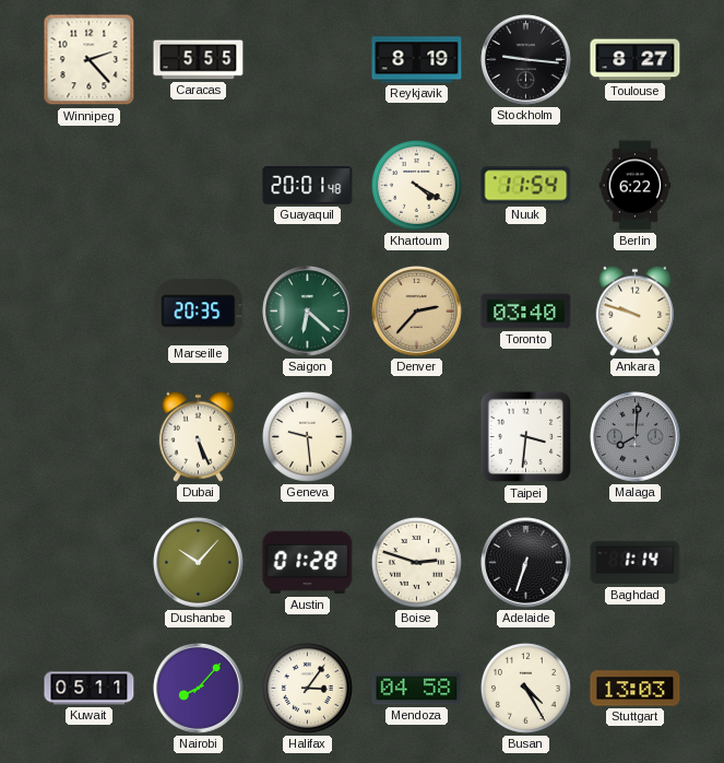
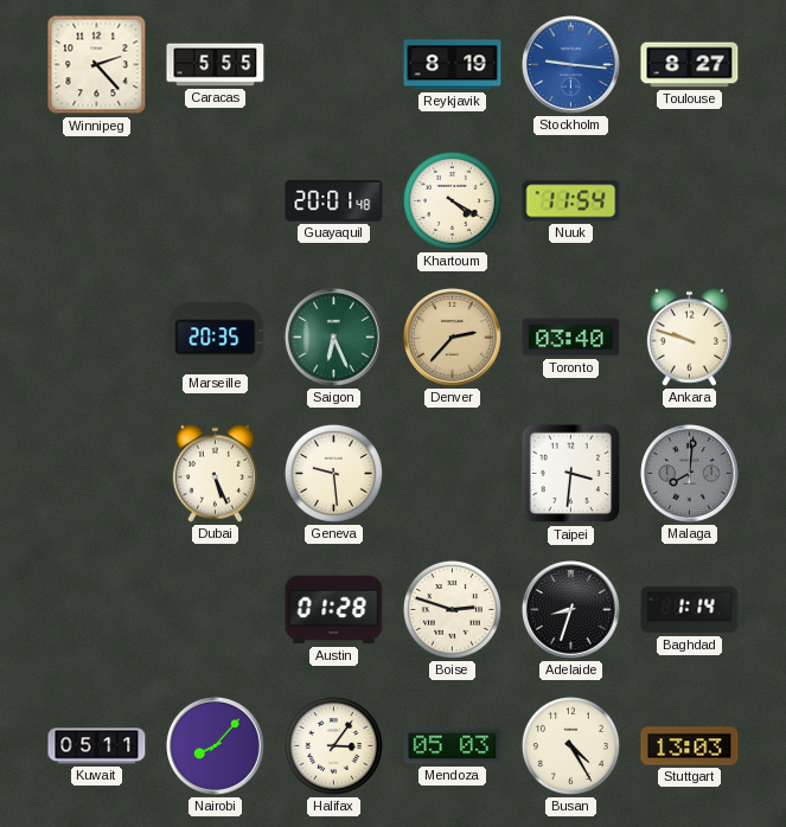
Stockholm dial: black -> blue (571, 65)
Berlin: 6:22 -> none (636, 186)
Saigon: 6:22 -> 6:26 (334, 338)
Dushanbe: 10:07 -> none (199, 563)
Adelaide: 6:33 -> 8:33 (571, 610)
Mendoza: 04:58 -> 05:03 (453, 746)
